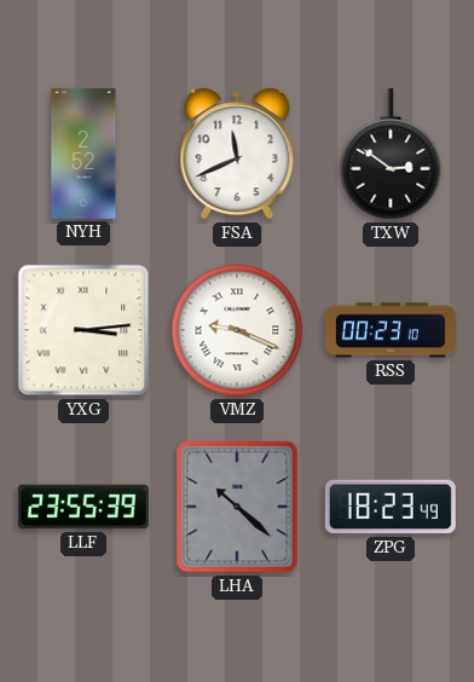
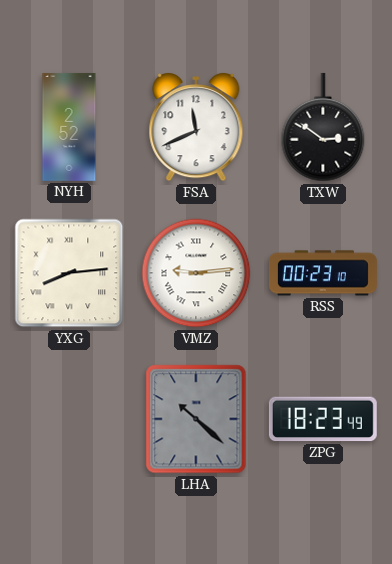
YXG: 3:14 -> 8:14 (69, 273)
VMZ: 9:19 -> 9:14 (196, 273)
LLF: 23:55 -> none (83, 507)
